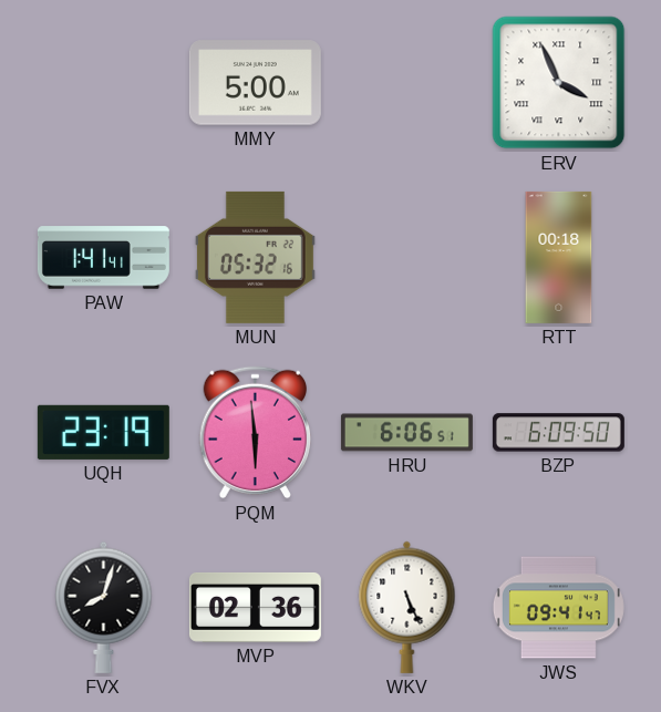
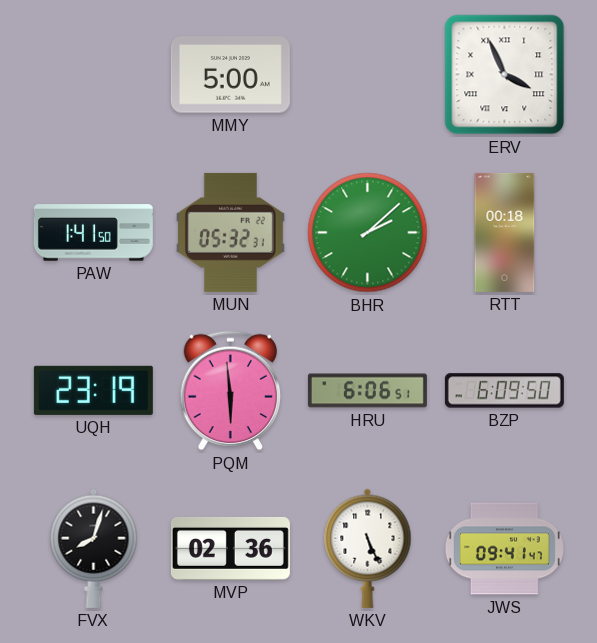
PAW: 1:41:41 -> 1:41:50 (93, 233)
MUN: 05:32:16 -> 05:32:31 (230, 232)
BHR: none -> 2:08 (368, 233)
